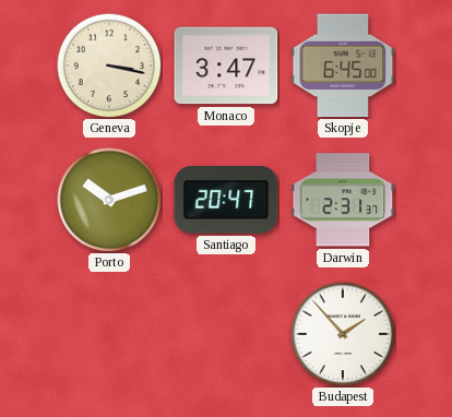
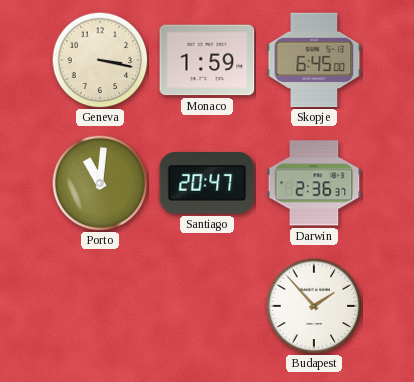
Monaco: 3:47 -> 1:59 (207, 60)
Porto: 10:12 -> 11:01 (100, 183)
Darwin: 2:31 -> 2:36 (314, 183)
